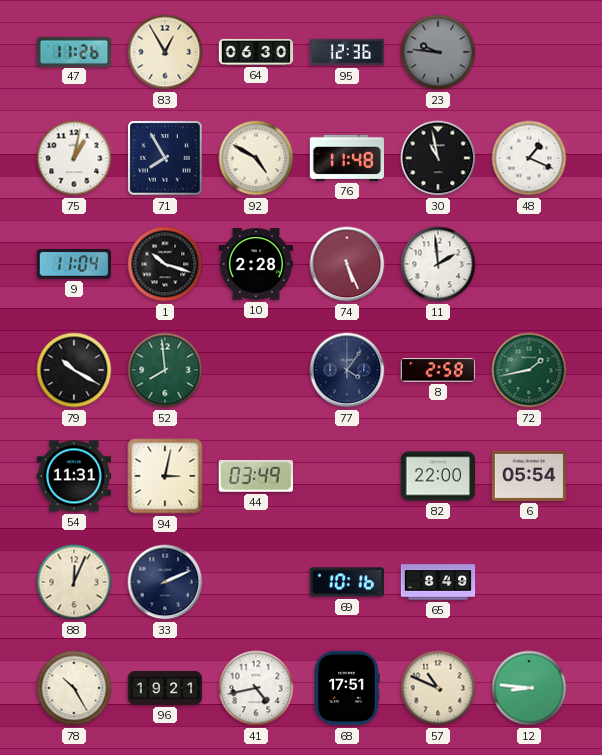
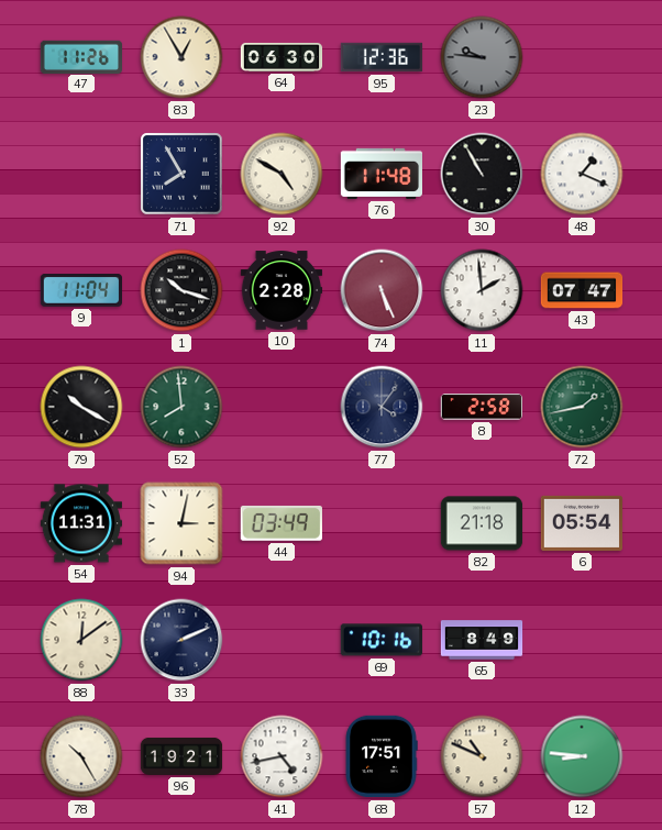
75: 1:02 -> none (74, 158)
30: 10:58 -> 10:55 (482, 174)
43: none -> 07:47 (582, 290)
82: 22:00 -> 21:18 (482, 523)
88: 12:04 -> 12:09 (81, 640)
